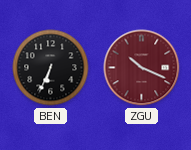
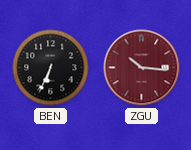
ZGU: 10:19 -> 10:16 (142, 68)
